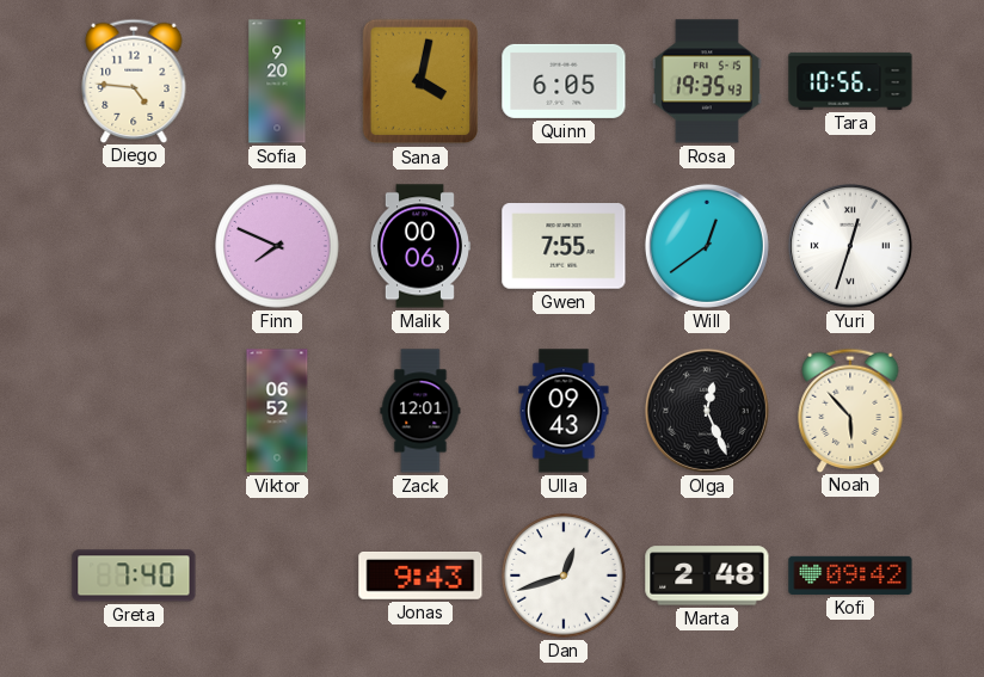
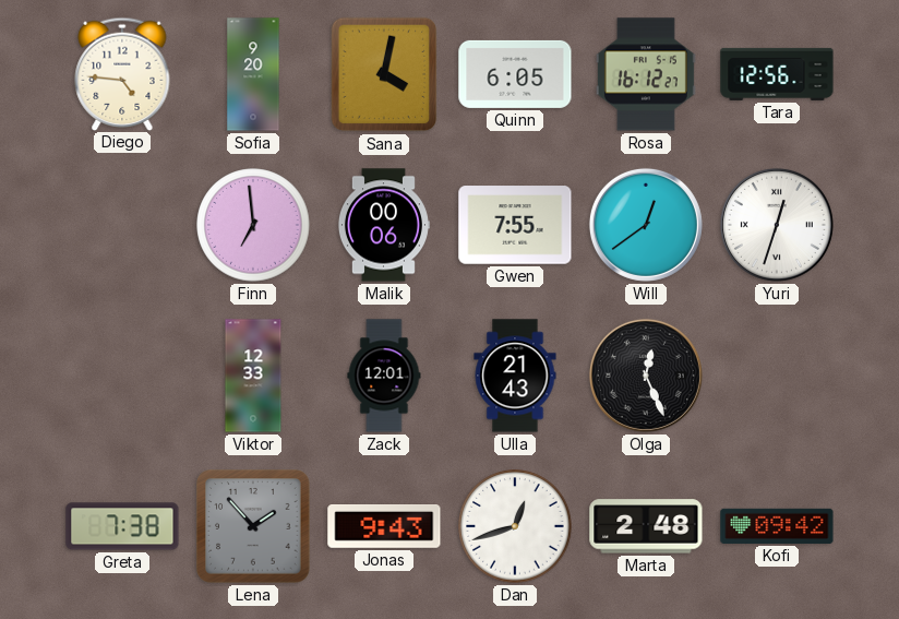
Rosa: 19:35 -> 16:12 (646, 74)
Tara: 10:56 -> 12:56 (777, 74)
Finn: 7:49 -> 6:59 (253, 225)
Viktor: 06:52 -> 12:33 (253, 376)
Ulla: 09:43 -> 21:43 (515, 376)
Noah: 5:53 -> none (850, 410)
Greta: 7:40 -> 7:38 (122, 526)
Lena: none -> 1:53 (253, 526)
